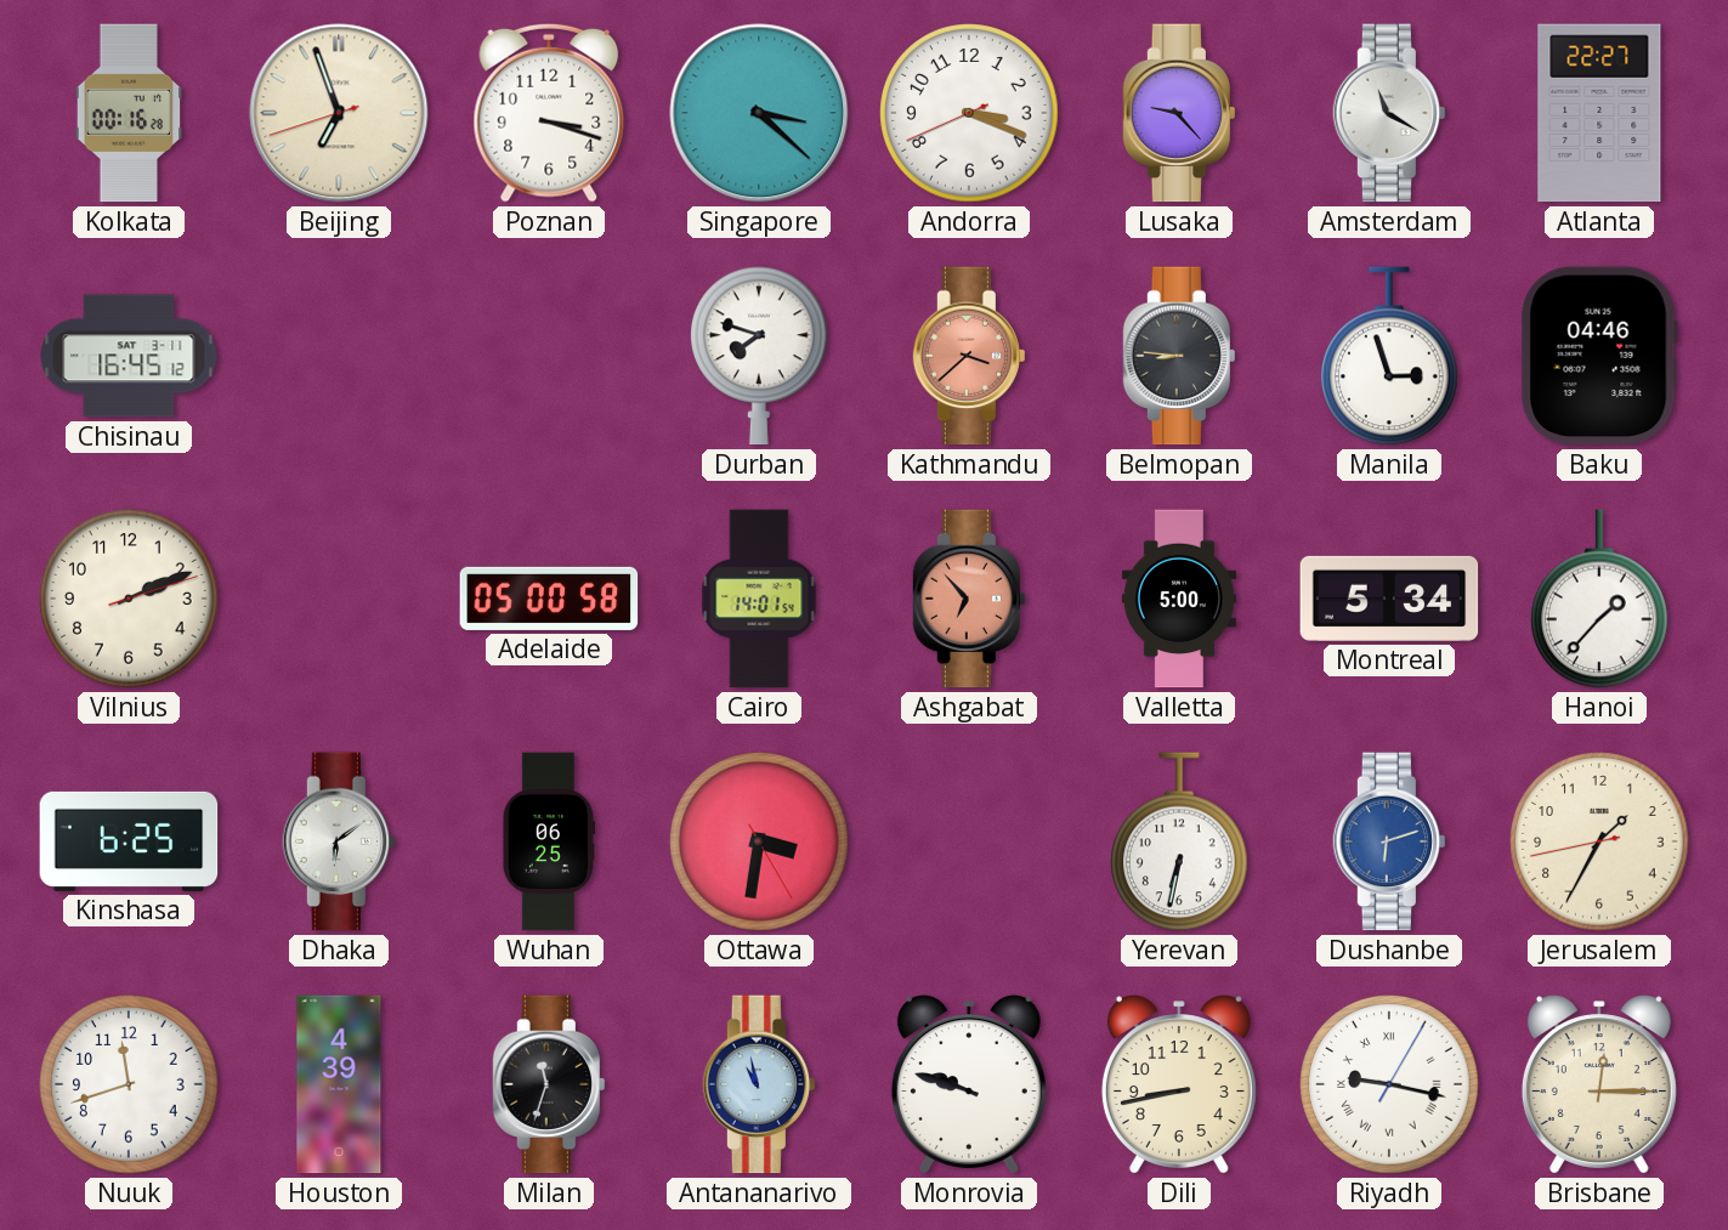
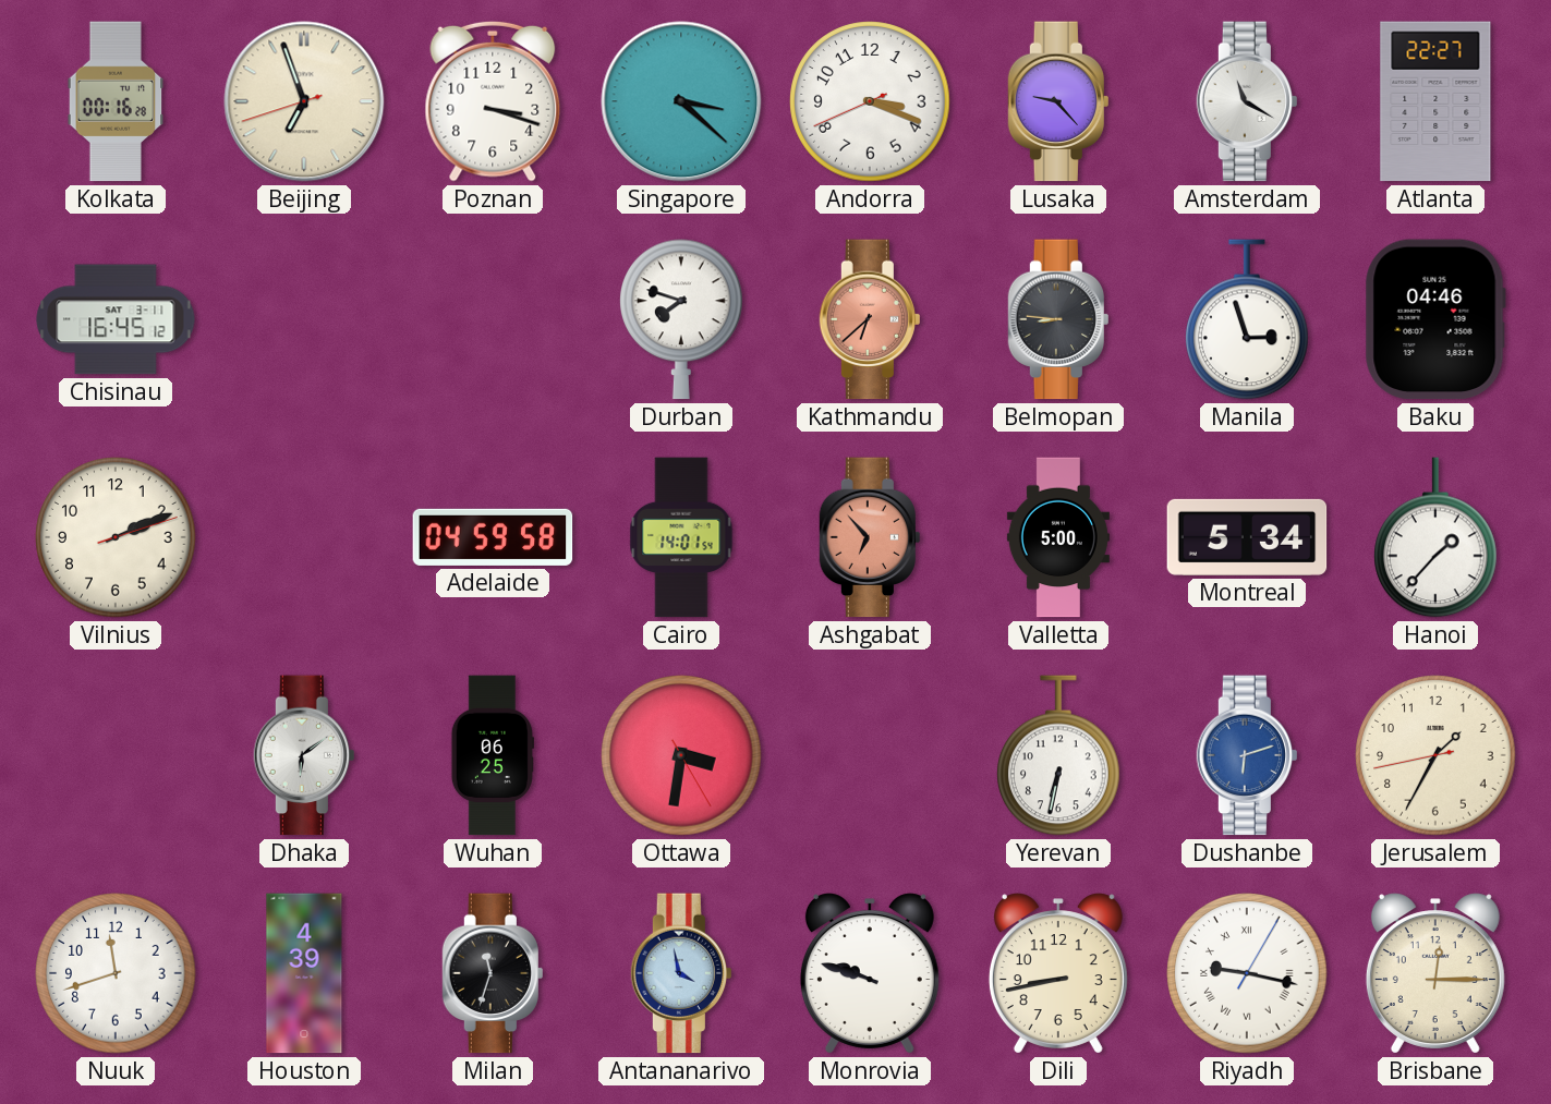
Kathmandu: 3:38 -> 6:38 (869, 319)
Adelaide: 05:00 -> 04:59 (493, 537)
Kinshasa: 6:25 -> none (129, 841)
Antananarivo: 10:58 -> 3:58 (680, 973)
